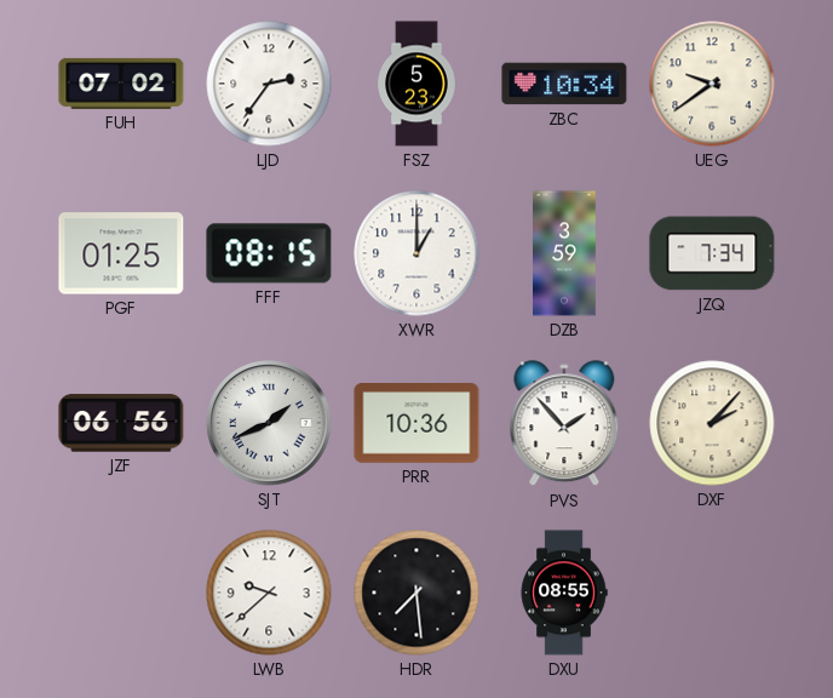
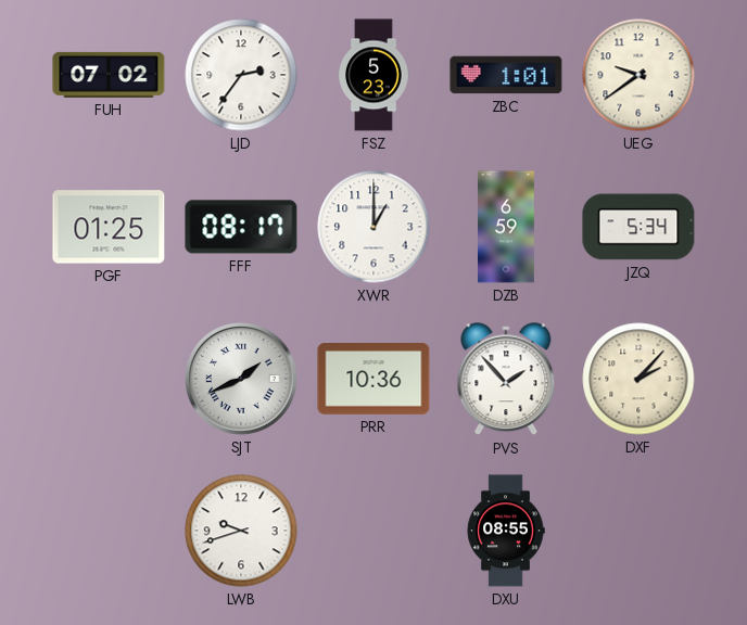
ZBC: 10:34 -> 1:01 (506, 75)
FFF: 08:15 -> 08:17 (241, 227)
DZB: 3:59 -> 6:59 (506, 227)
JZQ: 7:34 -> 5:34 (638, 227)
JZF: 06:56 -> none (121, 423)
LWB: 9:38 -> 9:42 (241, 531)
HDR: 7:29 -> none (416, 593)
